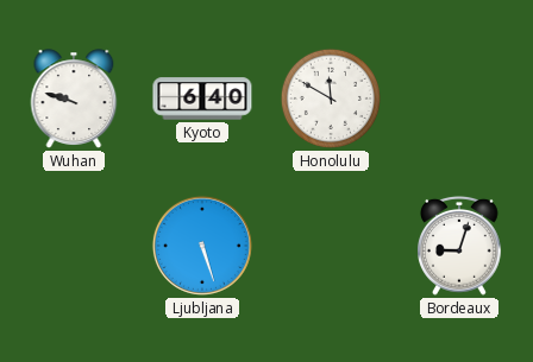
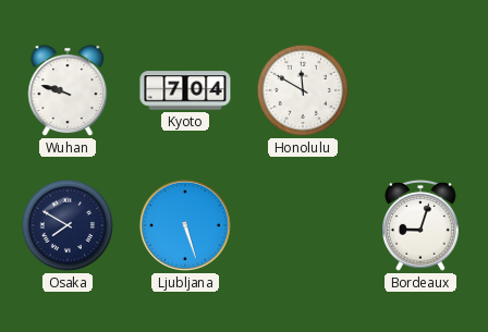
Kyoto: 6:40 -> 7:04 (185, 90)
Osaka: none -> 7:50 (68, 225)
